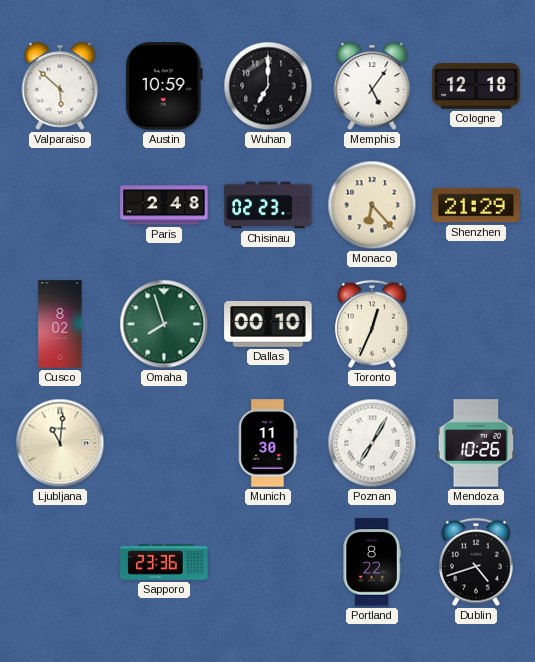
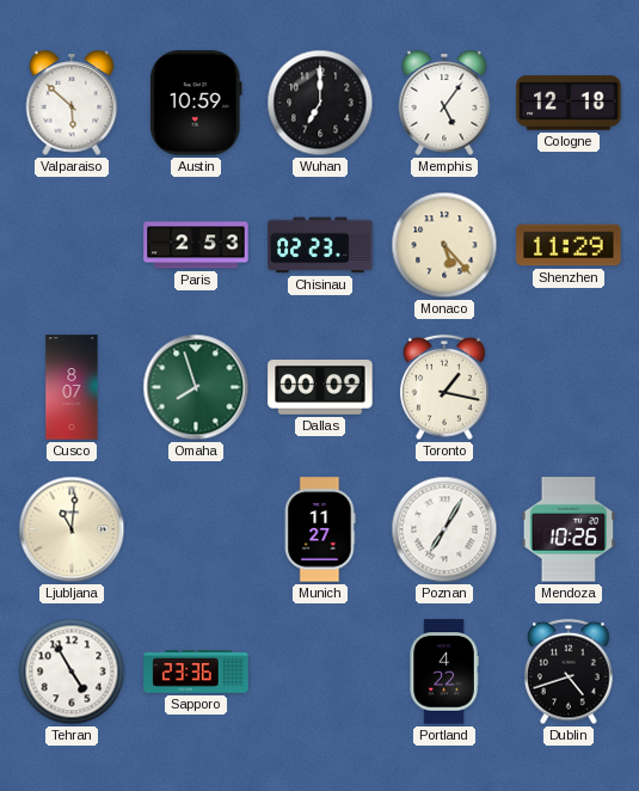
Paris: 2:48 -> 2:53 (196, 245)
Monaco: 6:23 -> 5:23 (444, 245)
Shenzhen: 21:29 -> 11:29 (569, 245)
Cusco: 8:02 -> 8:07 (72, 387)
Dallas: 00:10 -> 00:09 (320, 388)
Toronto: 12:34 -> 1:17 (444, 387)
Munich: 11:30 -> 11:27 (320, 529)
Tehran: none -> 4:55 (72, 672)
Portland: 8:22 -> 4:22 (444, 672)
